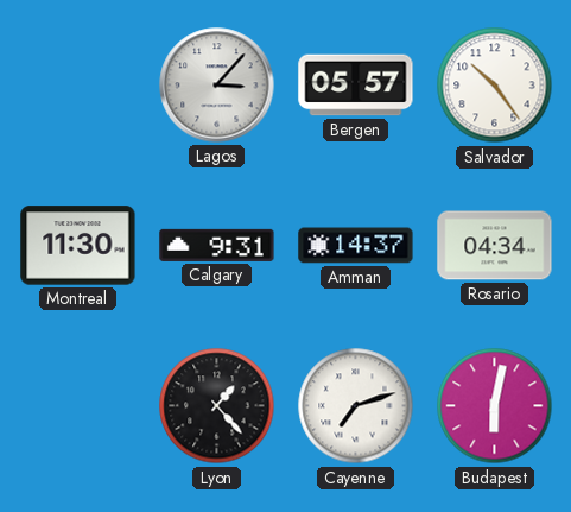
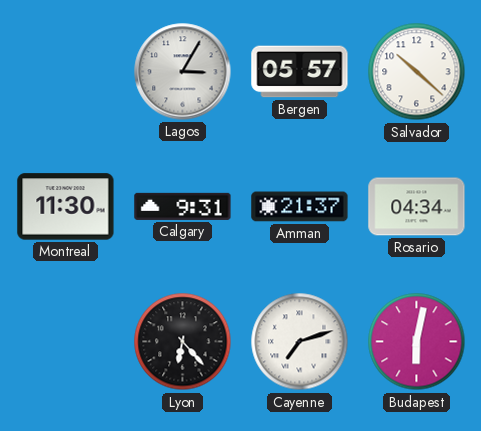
Lagos: 3:07 -> 3:05 (183, 72)
Salvador: 10:24 -> 10:22 (417, 72)
Amman: 14:37 -> 21:37 (300, 207)
Lyon: 1:23 -> 6:23 (183, 342)
